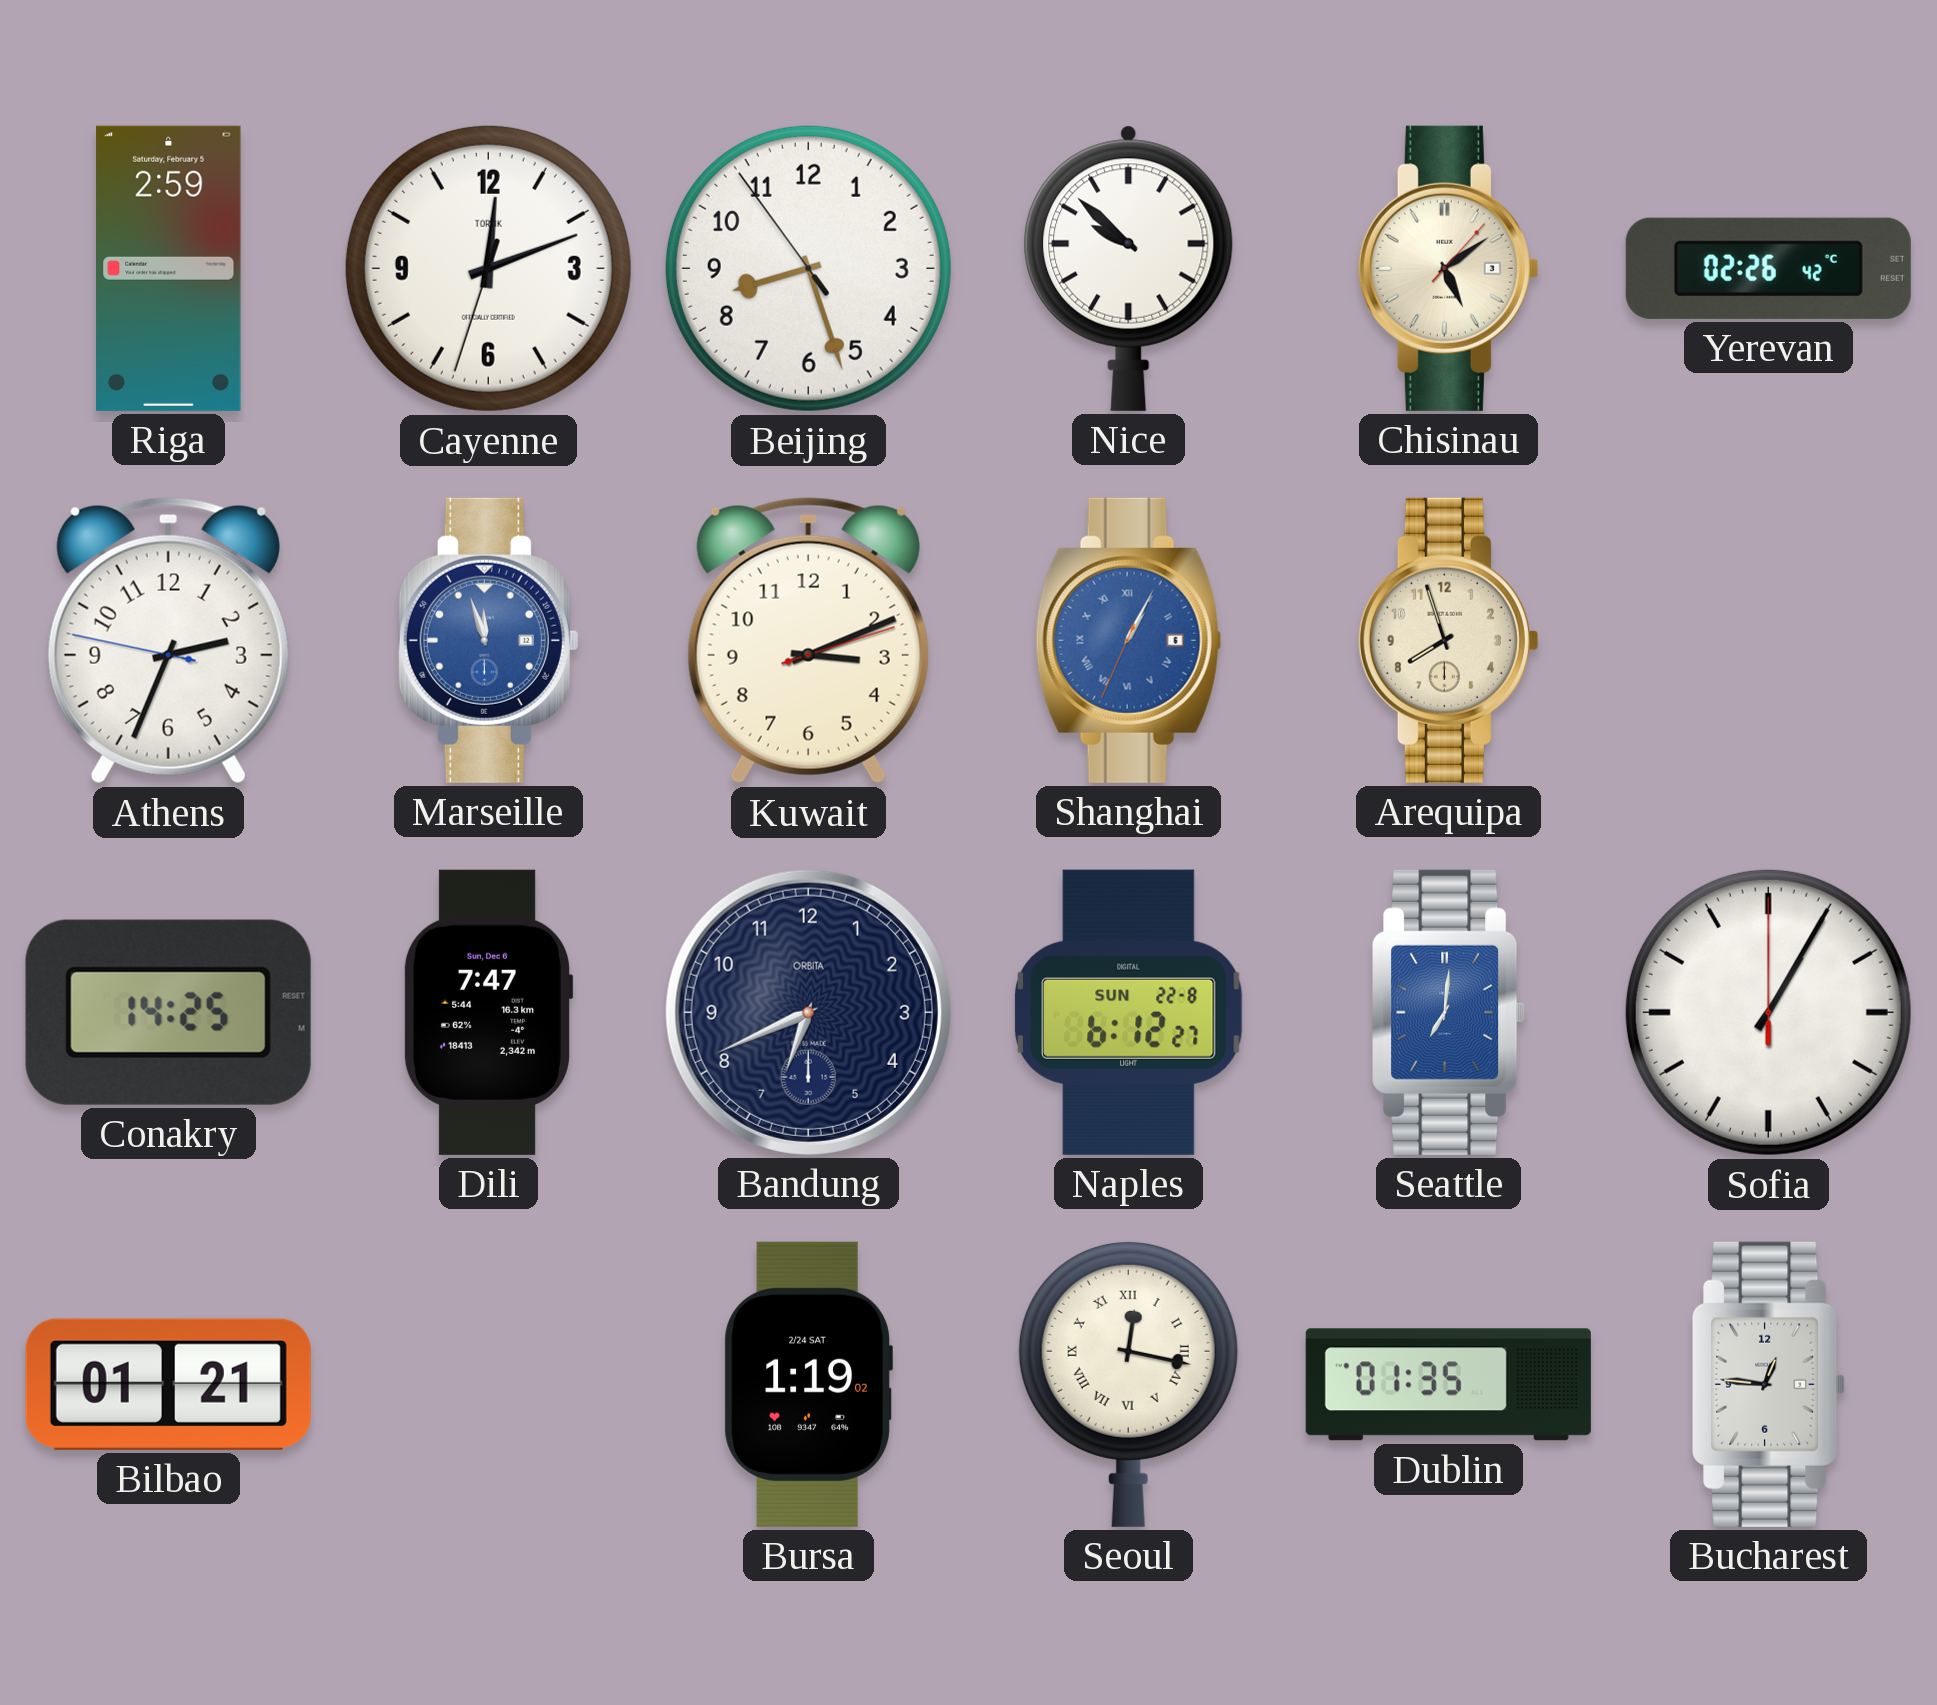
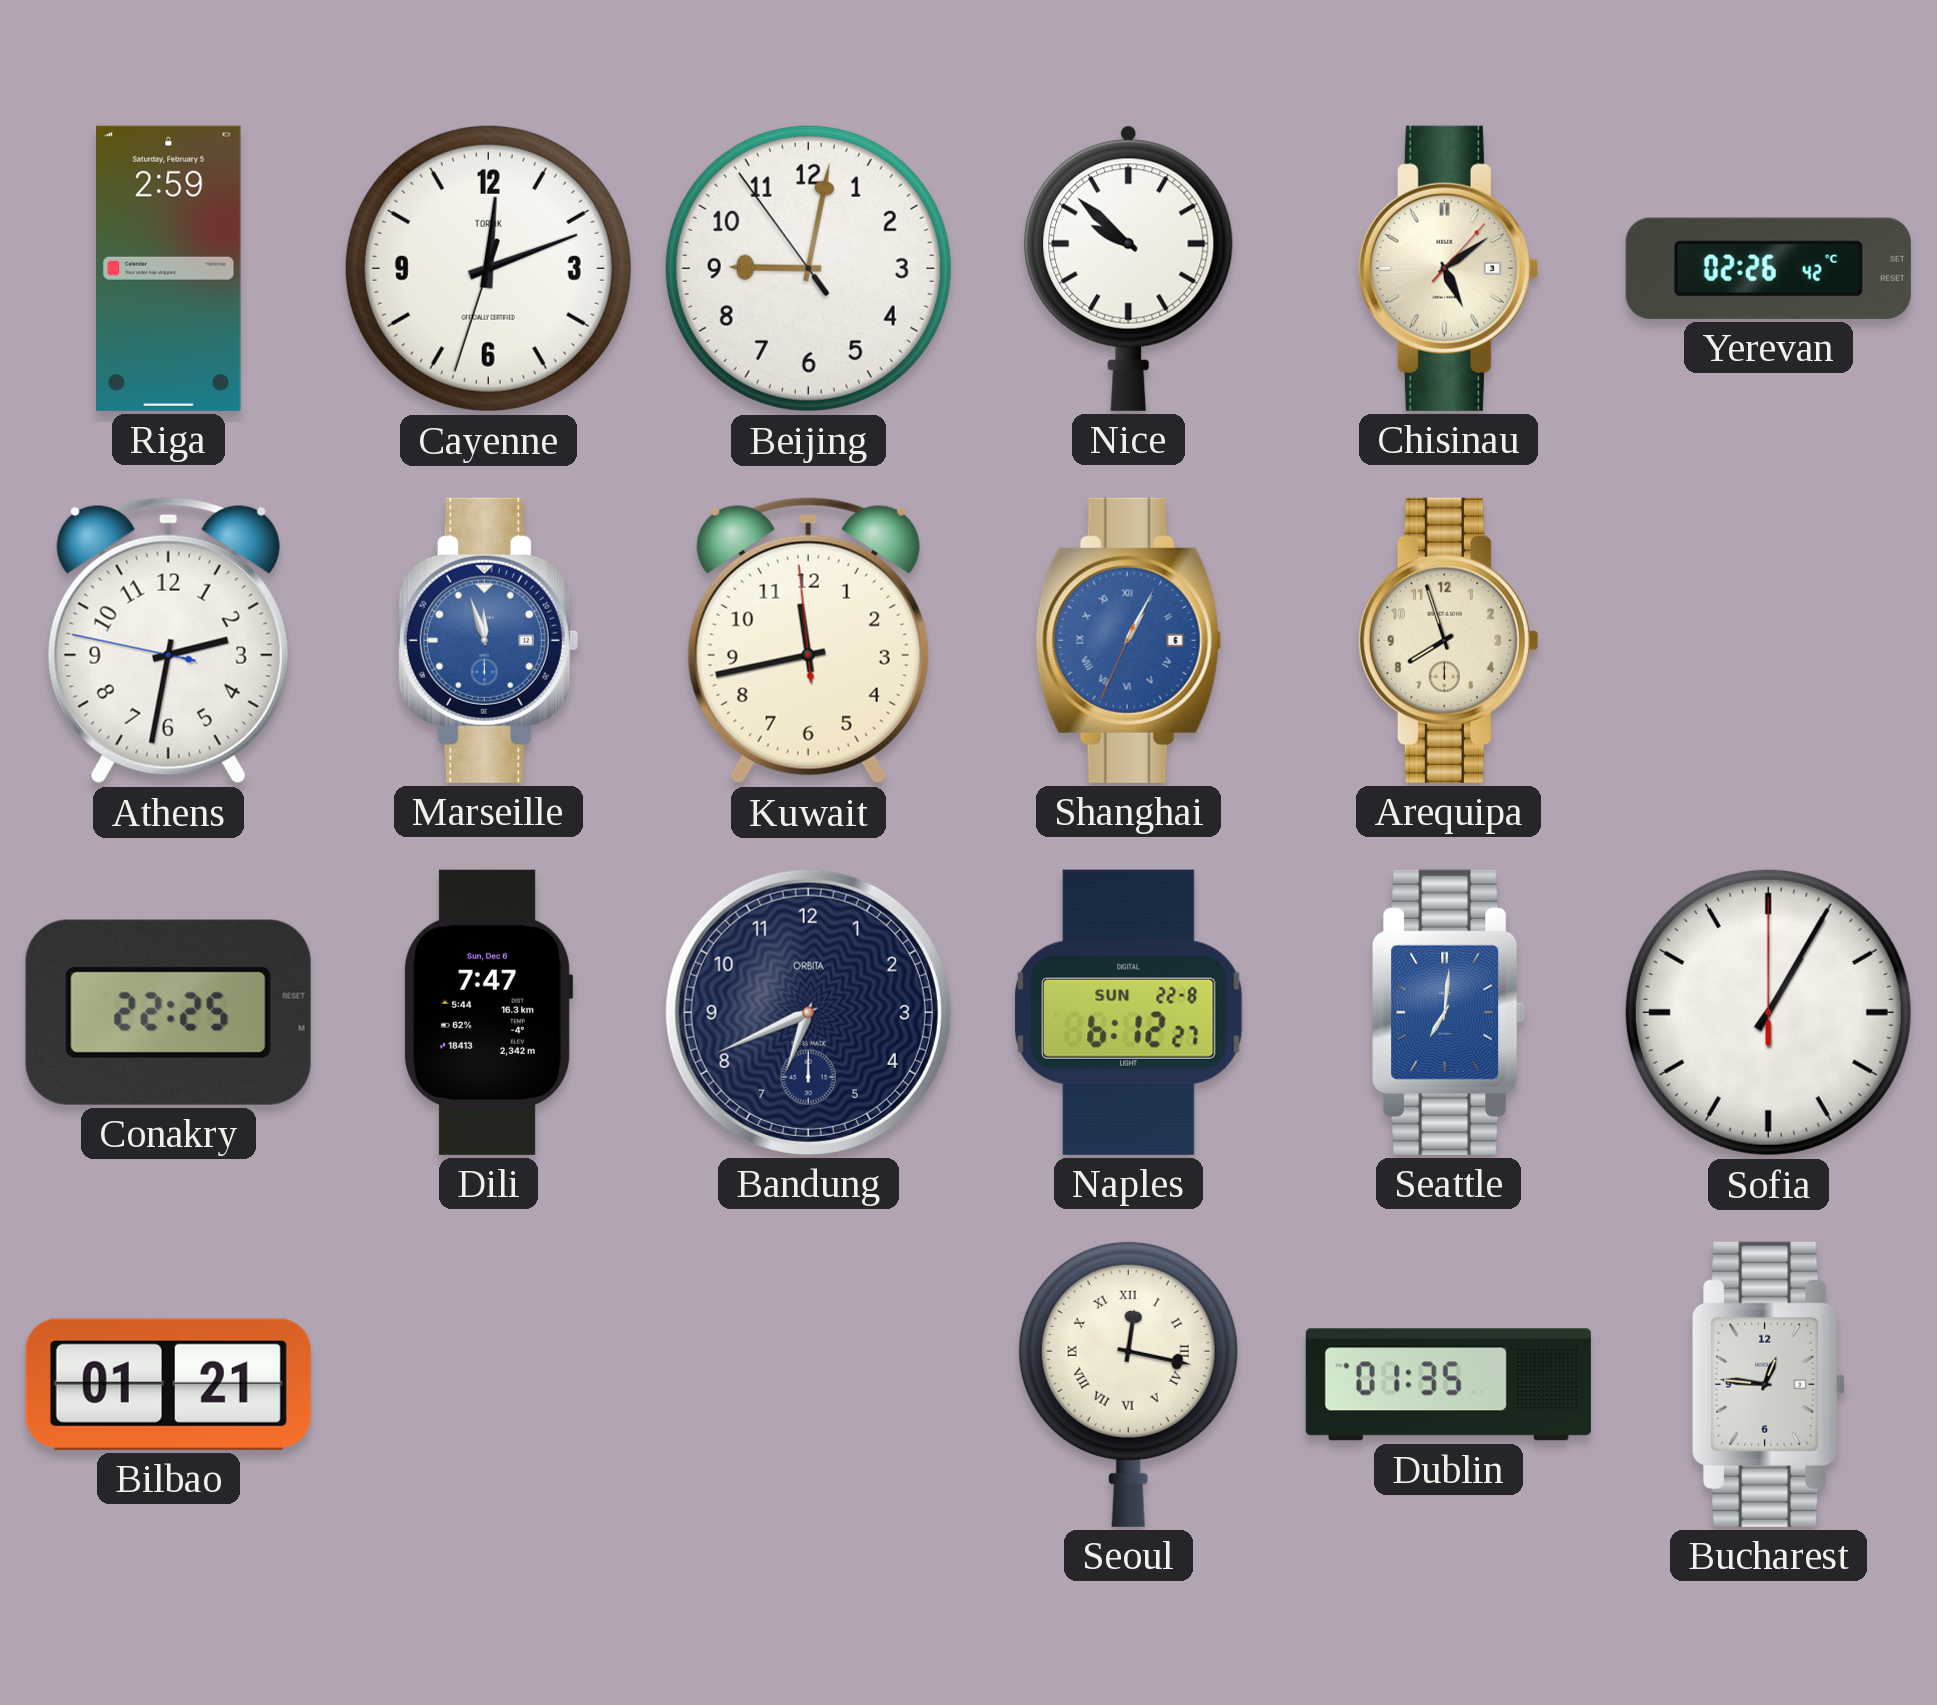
Beijing: 8:26 -> 9:01 (808, 268)
Athens: 2:33 -> 2:31 (168, 641)
Kuwait: 3:11 -> 11:42 (808, 641)
Conakry: 14:25 -> 22:25 (168, 1012)
Bursa: 1:19 -> none (808, 1384)
